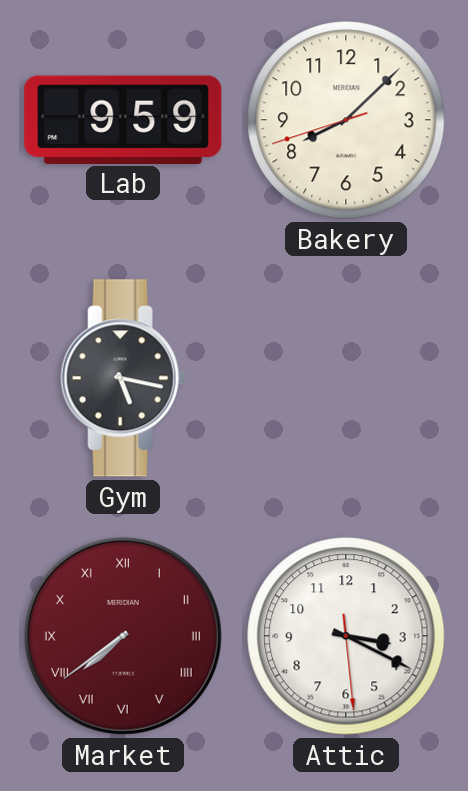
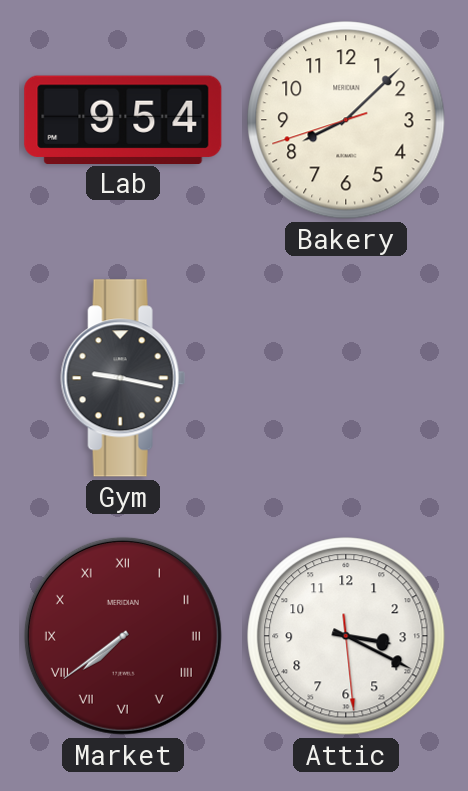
Lab: 9:59 -> 9:54 (123, 119)
Gym: 5:17 -> 9:17 (123, 378)
